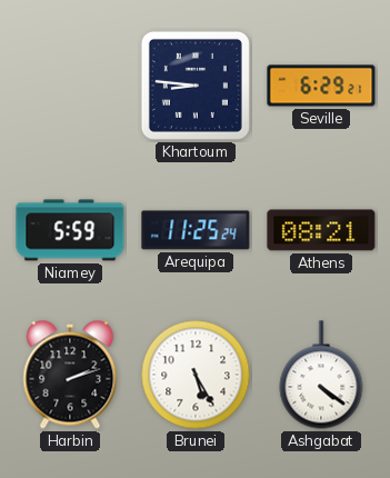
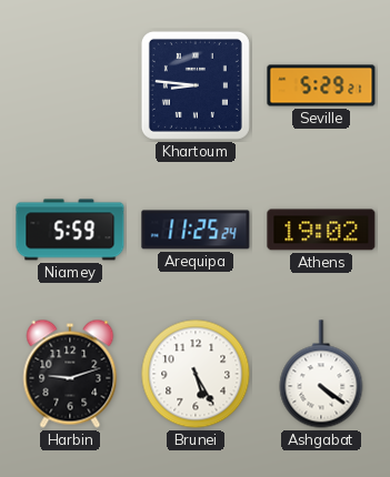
Seville: 6:29 -> 5:29 (321, 85)
Athens: 08:21 -> 19:02 (321, 230)
Harbin: 2:12 -> 9:12 (70, 374)
